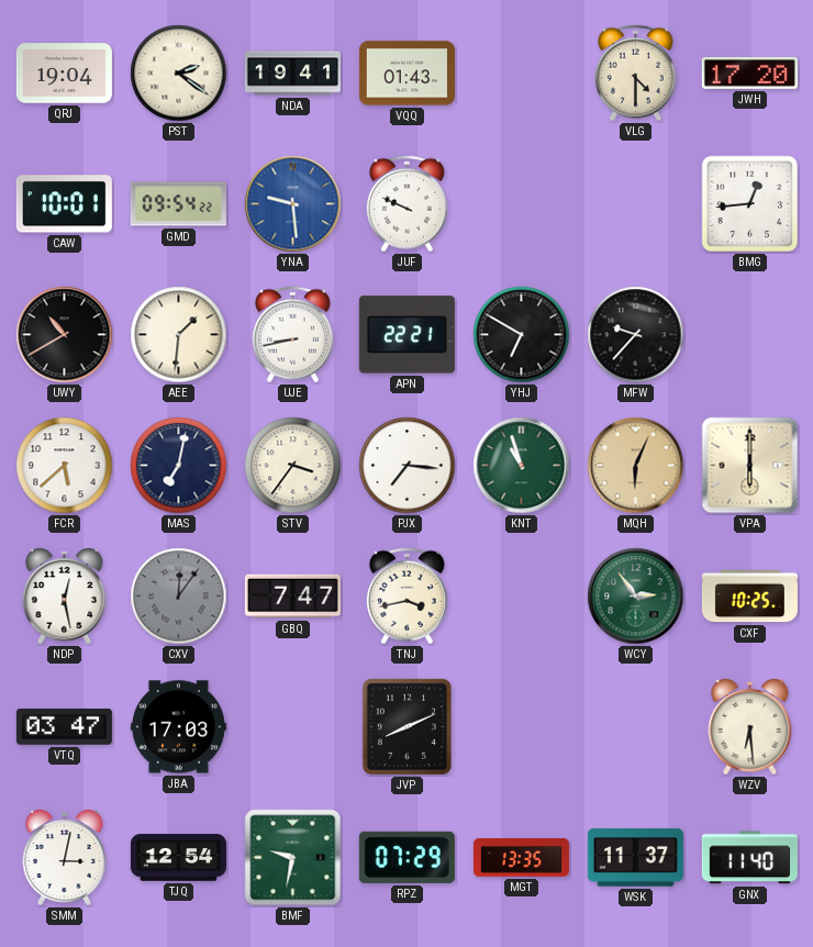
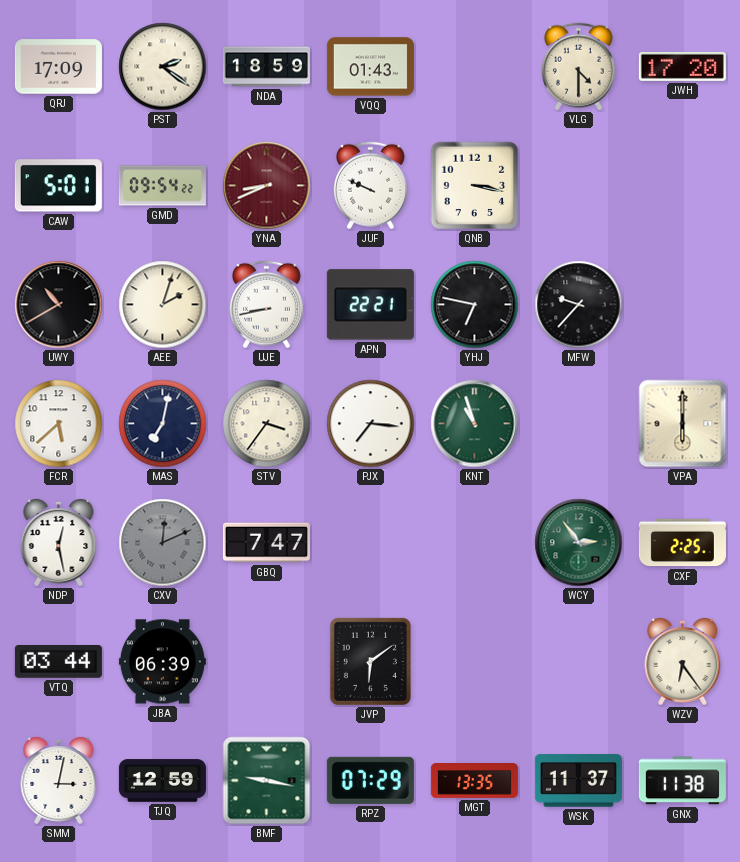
QRJ: 19:04 -> 17:09 (58, 67)
NDA: 19:41 -> 18:59 (266, 67)
CAW: 10:01 -> 5:01 (58, 186)
YNA: 9:29 -> 8:41 (267, 186)
YNA dial: blue -> burgundy (267, 186)
QNB: none -> 3:17 (475, 186)
BMG: 12:44 -> none (750, 204)
AEE: 1:31 -> 2:03 (163, 305)
YHJ: 6:50 -> 6:47 (475, 305)
MQH: 6:04 -> none (636, 466)
CXV: 12:06 -> 12:11 (163, 543)
TNJ: 3:43 -> none (406, 597)
CXF: 10:25 -> 2:25 (682, 543)
VTQ: 03:47 -> 03:44 (58, 662)
JBA: 17:03 -> 06:39 (162, 662)
JVP: 8:11 -> 6:09 (370, 661)
WZV: 6:29 -> 6:24 (683, 661)
TJQ: 12:54 -> 12:59 (162, 781)
BMF: 9:32 -> 9:17 (267, 781)
GNX: 11:40 -> 11:38 (682, 781)
